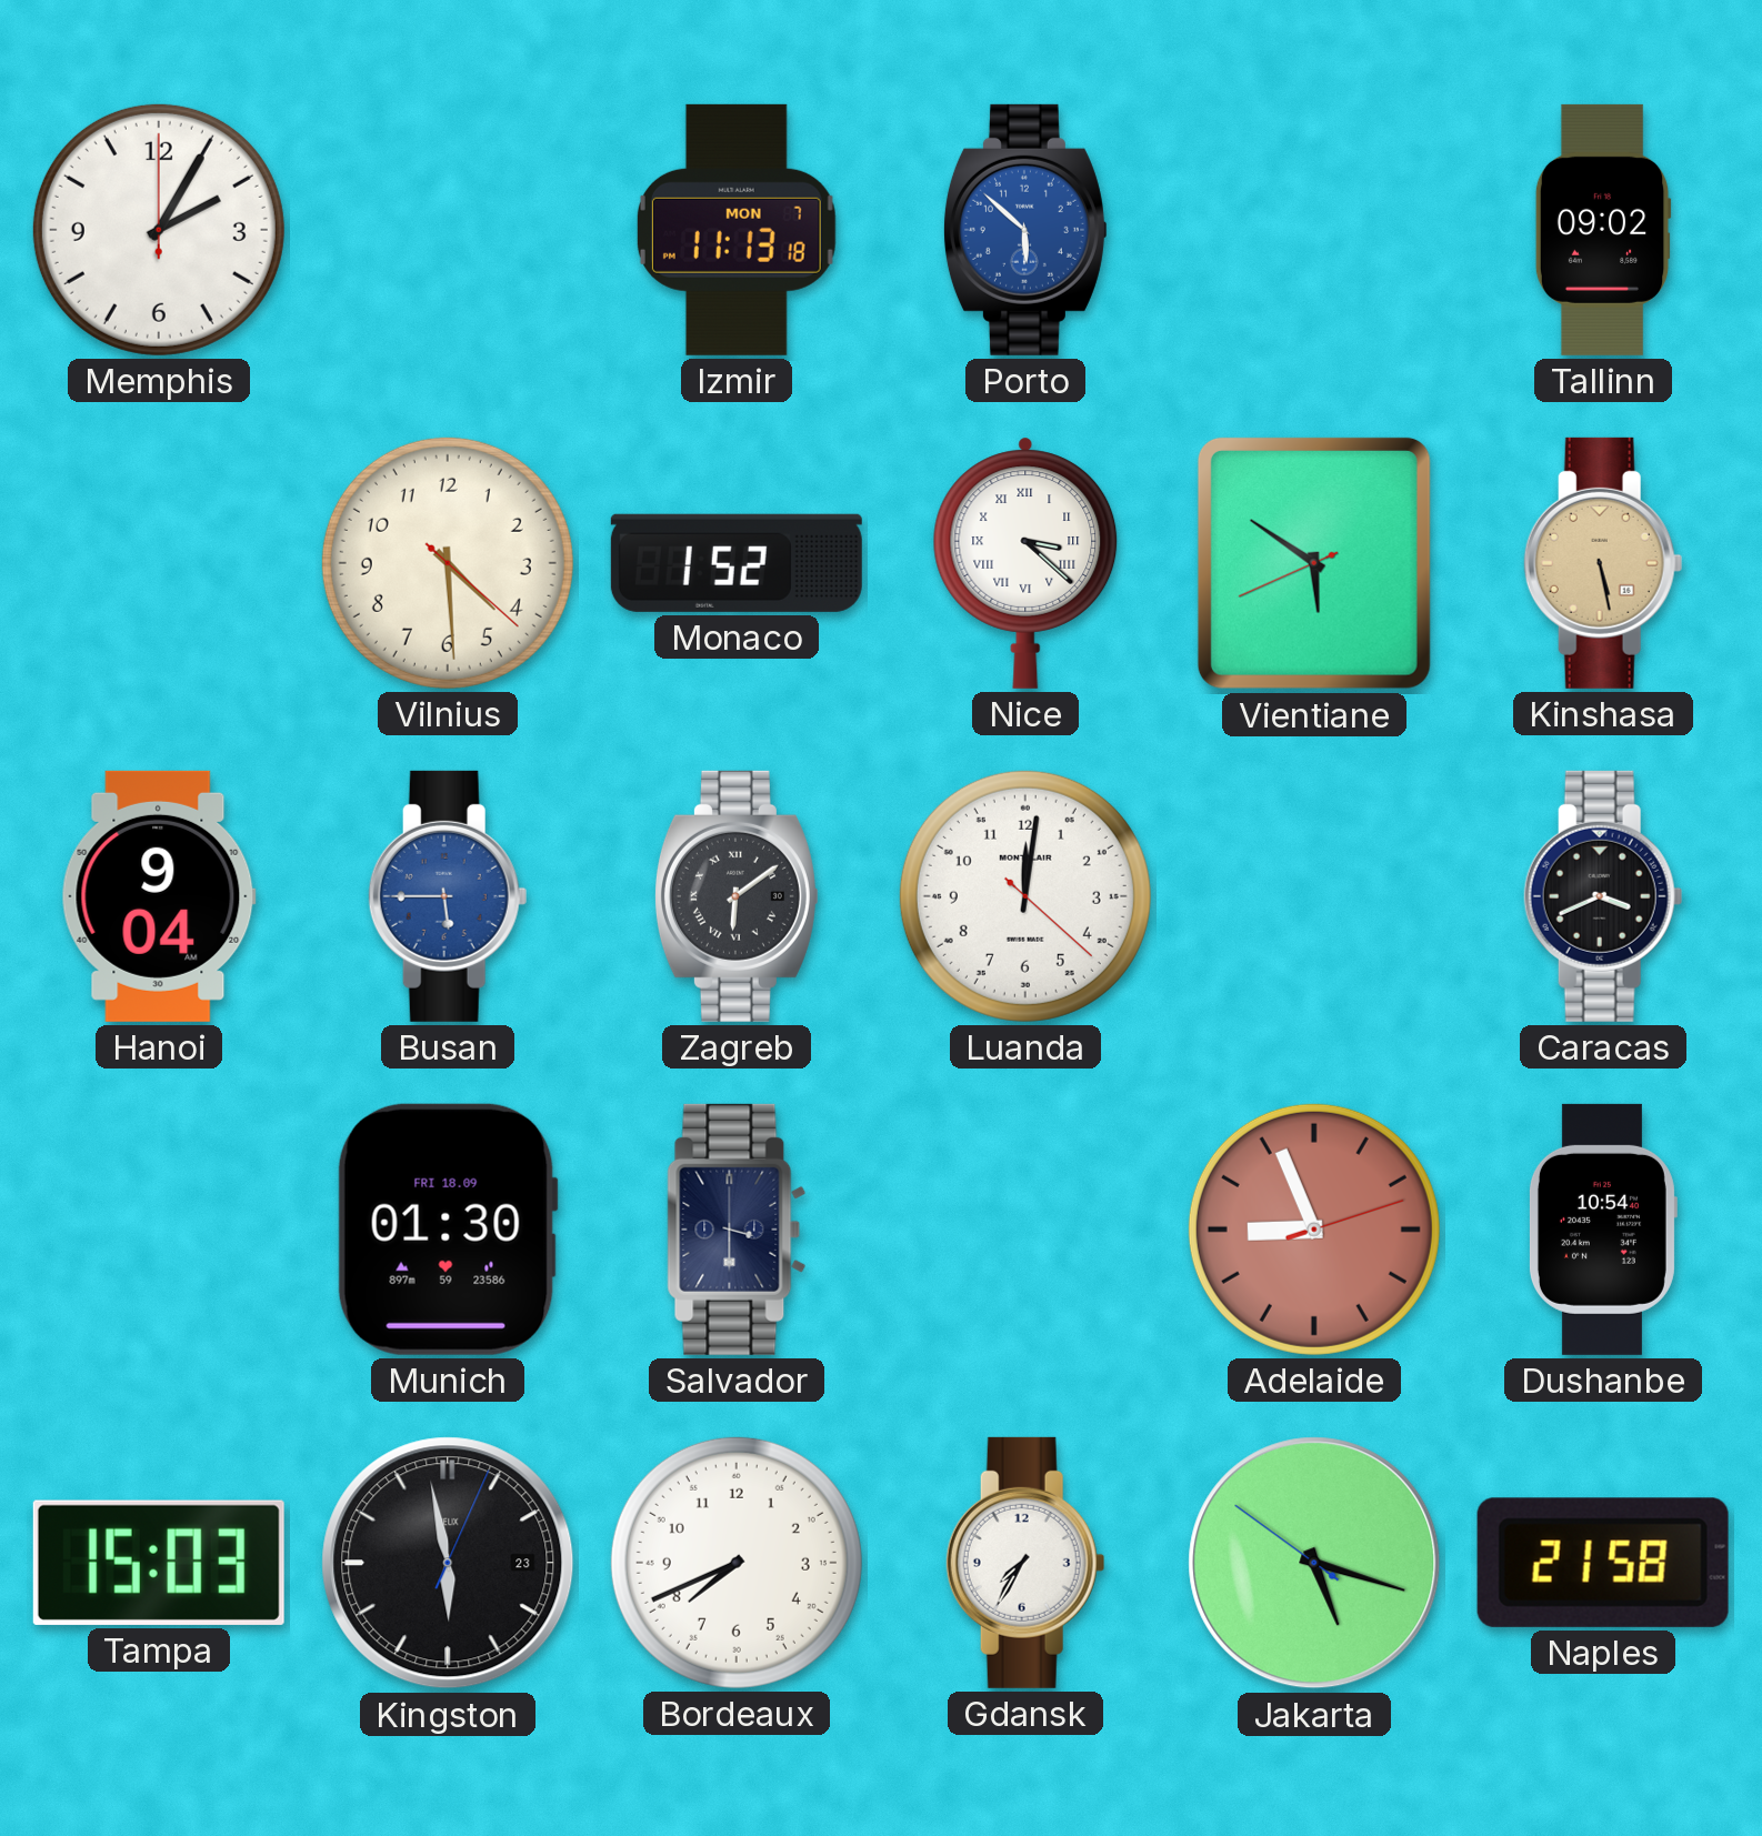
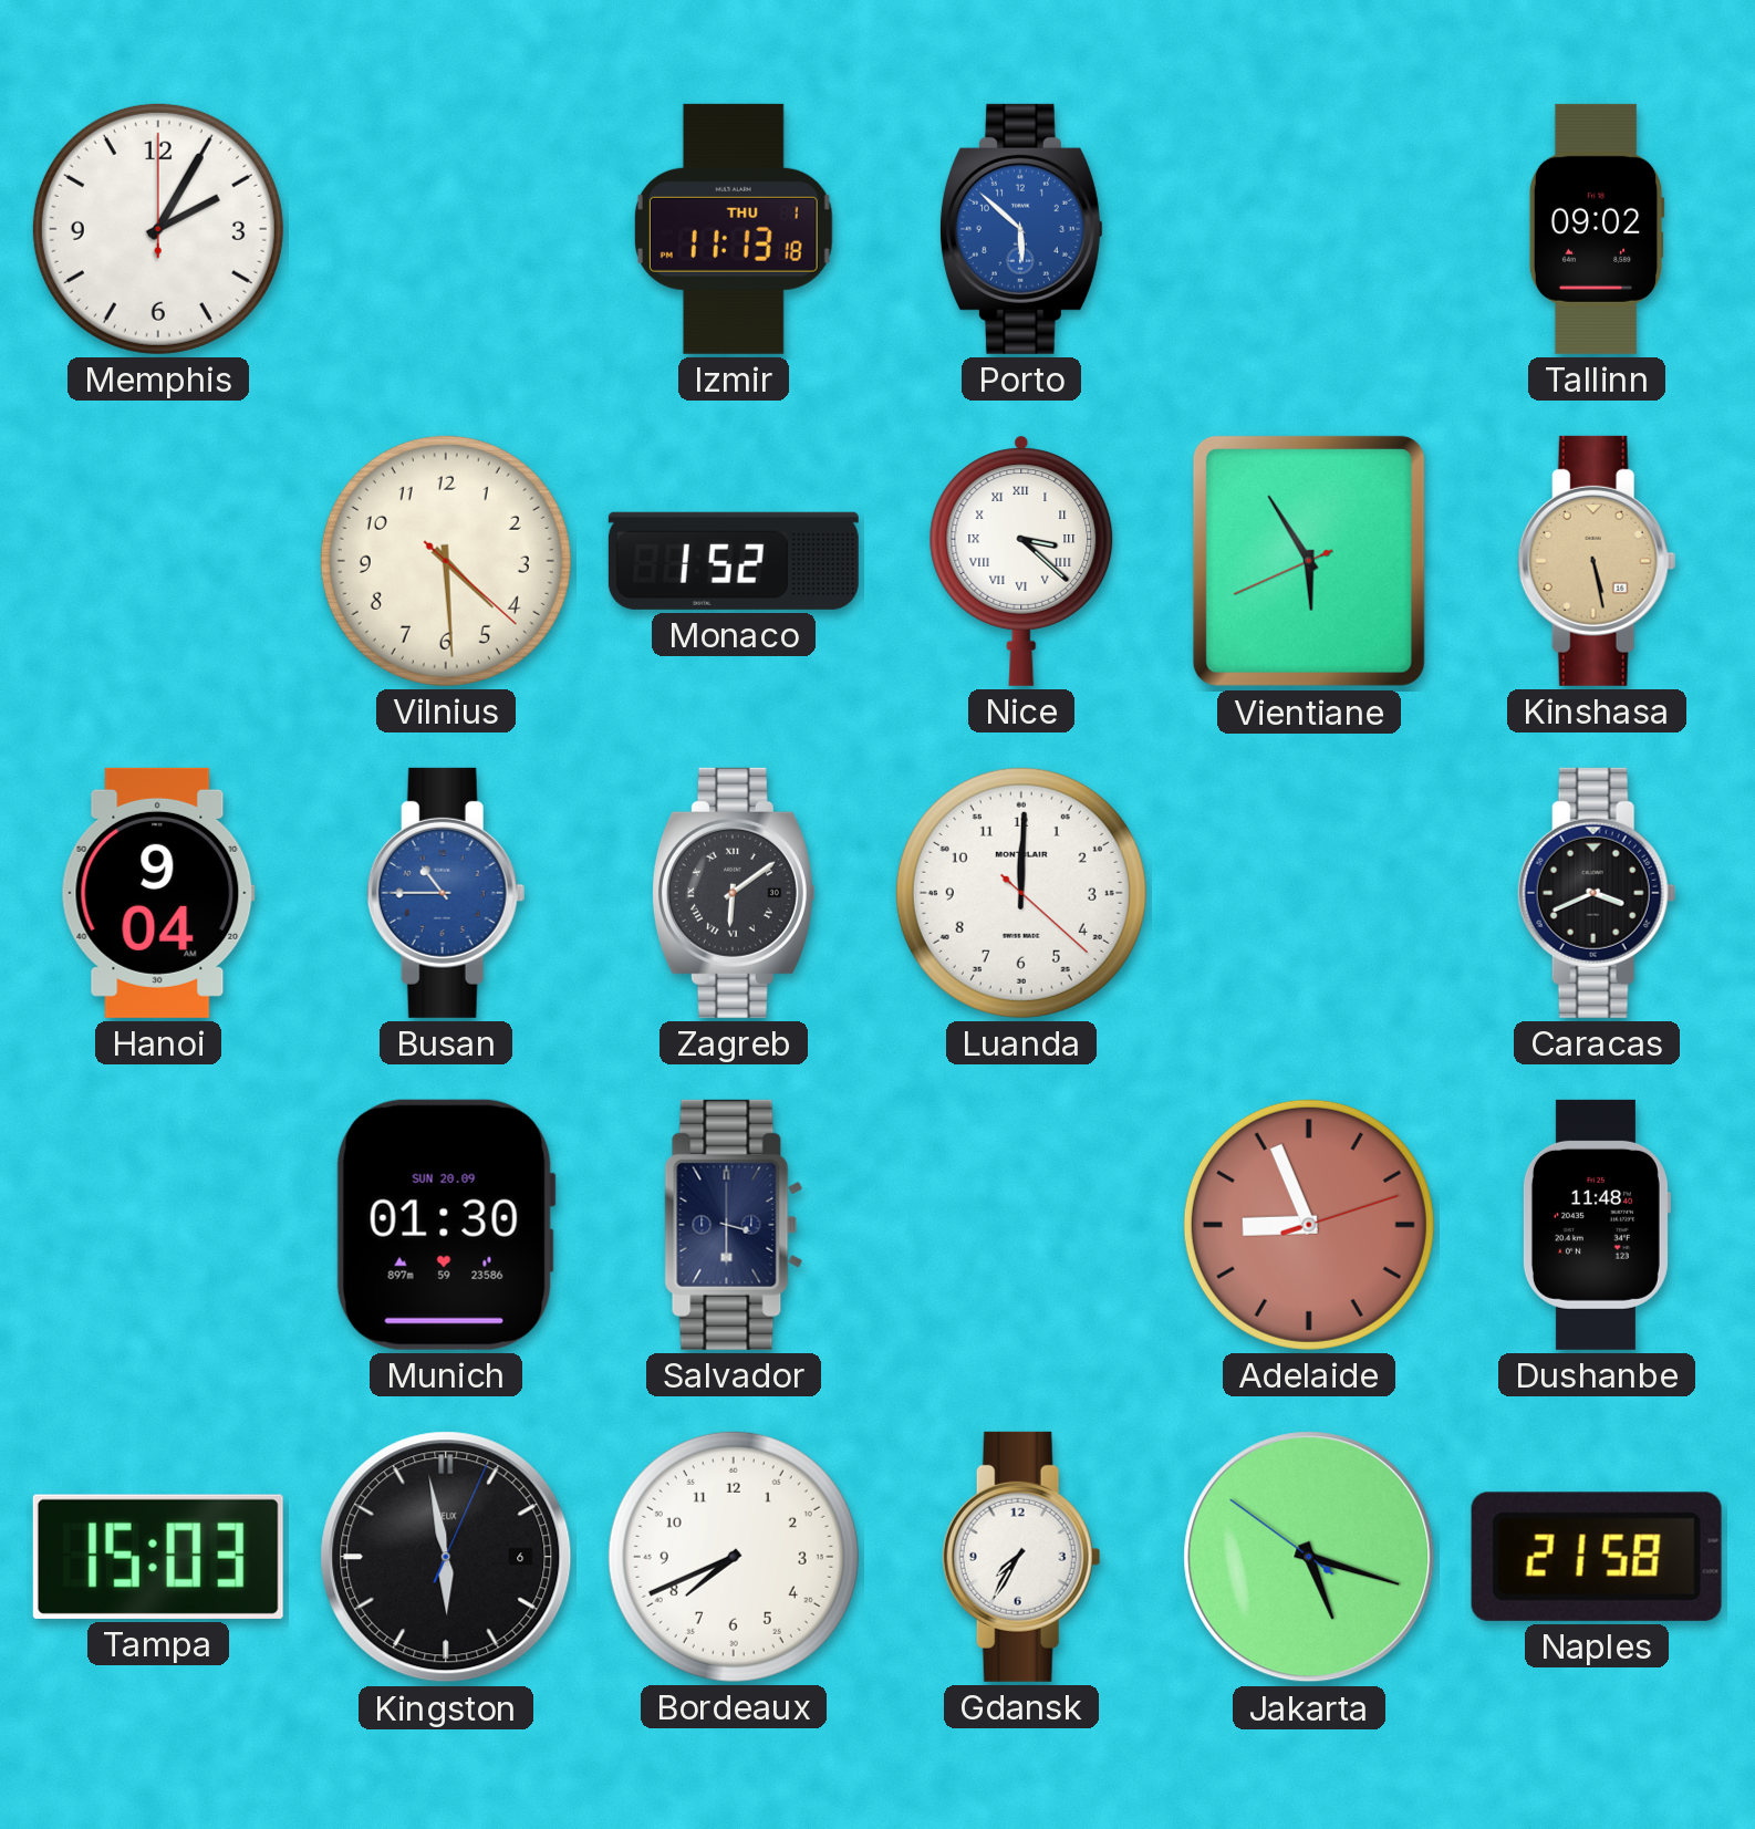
Izmir date: MON 7 -> THU 1 (734, 229)
Vientiane: 5:50 -> 5:54 (1309, 561)
Busan: 5:45 -> 10:45 (446, 893)
Luanda: 12:01 -> 12:00 (1021, 893)
Munich date: FRI 18.09 -> SUN 20.09 (446, 1225)
Dushanbe: 10:54 -> 11:48 (1596, 1225)
Kingston date: 23 -> 6 (446, 1557)
